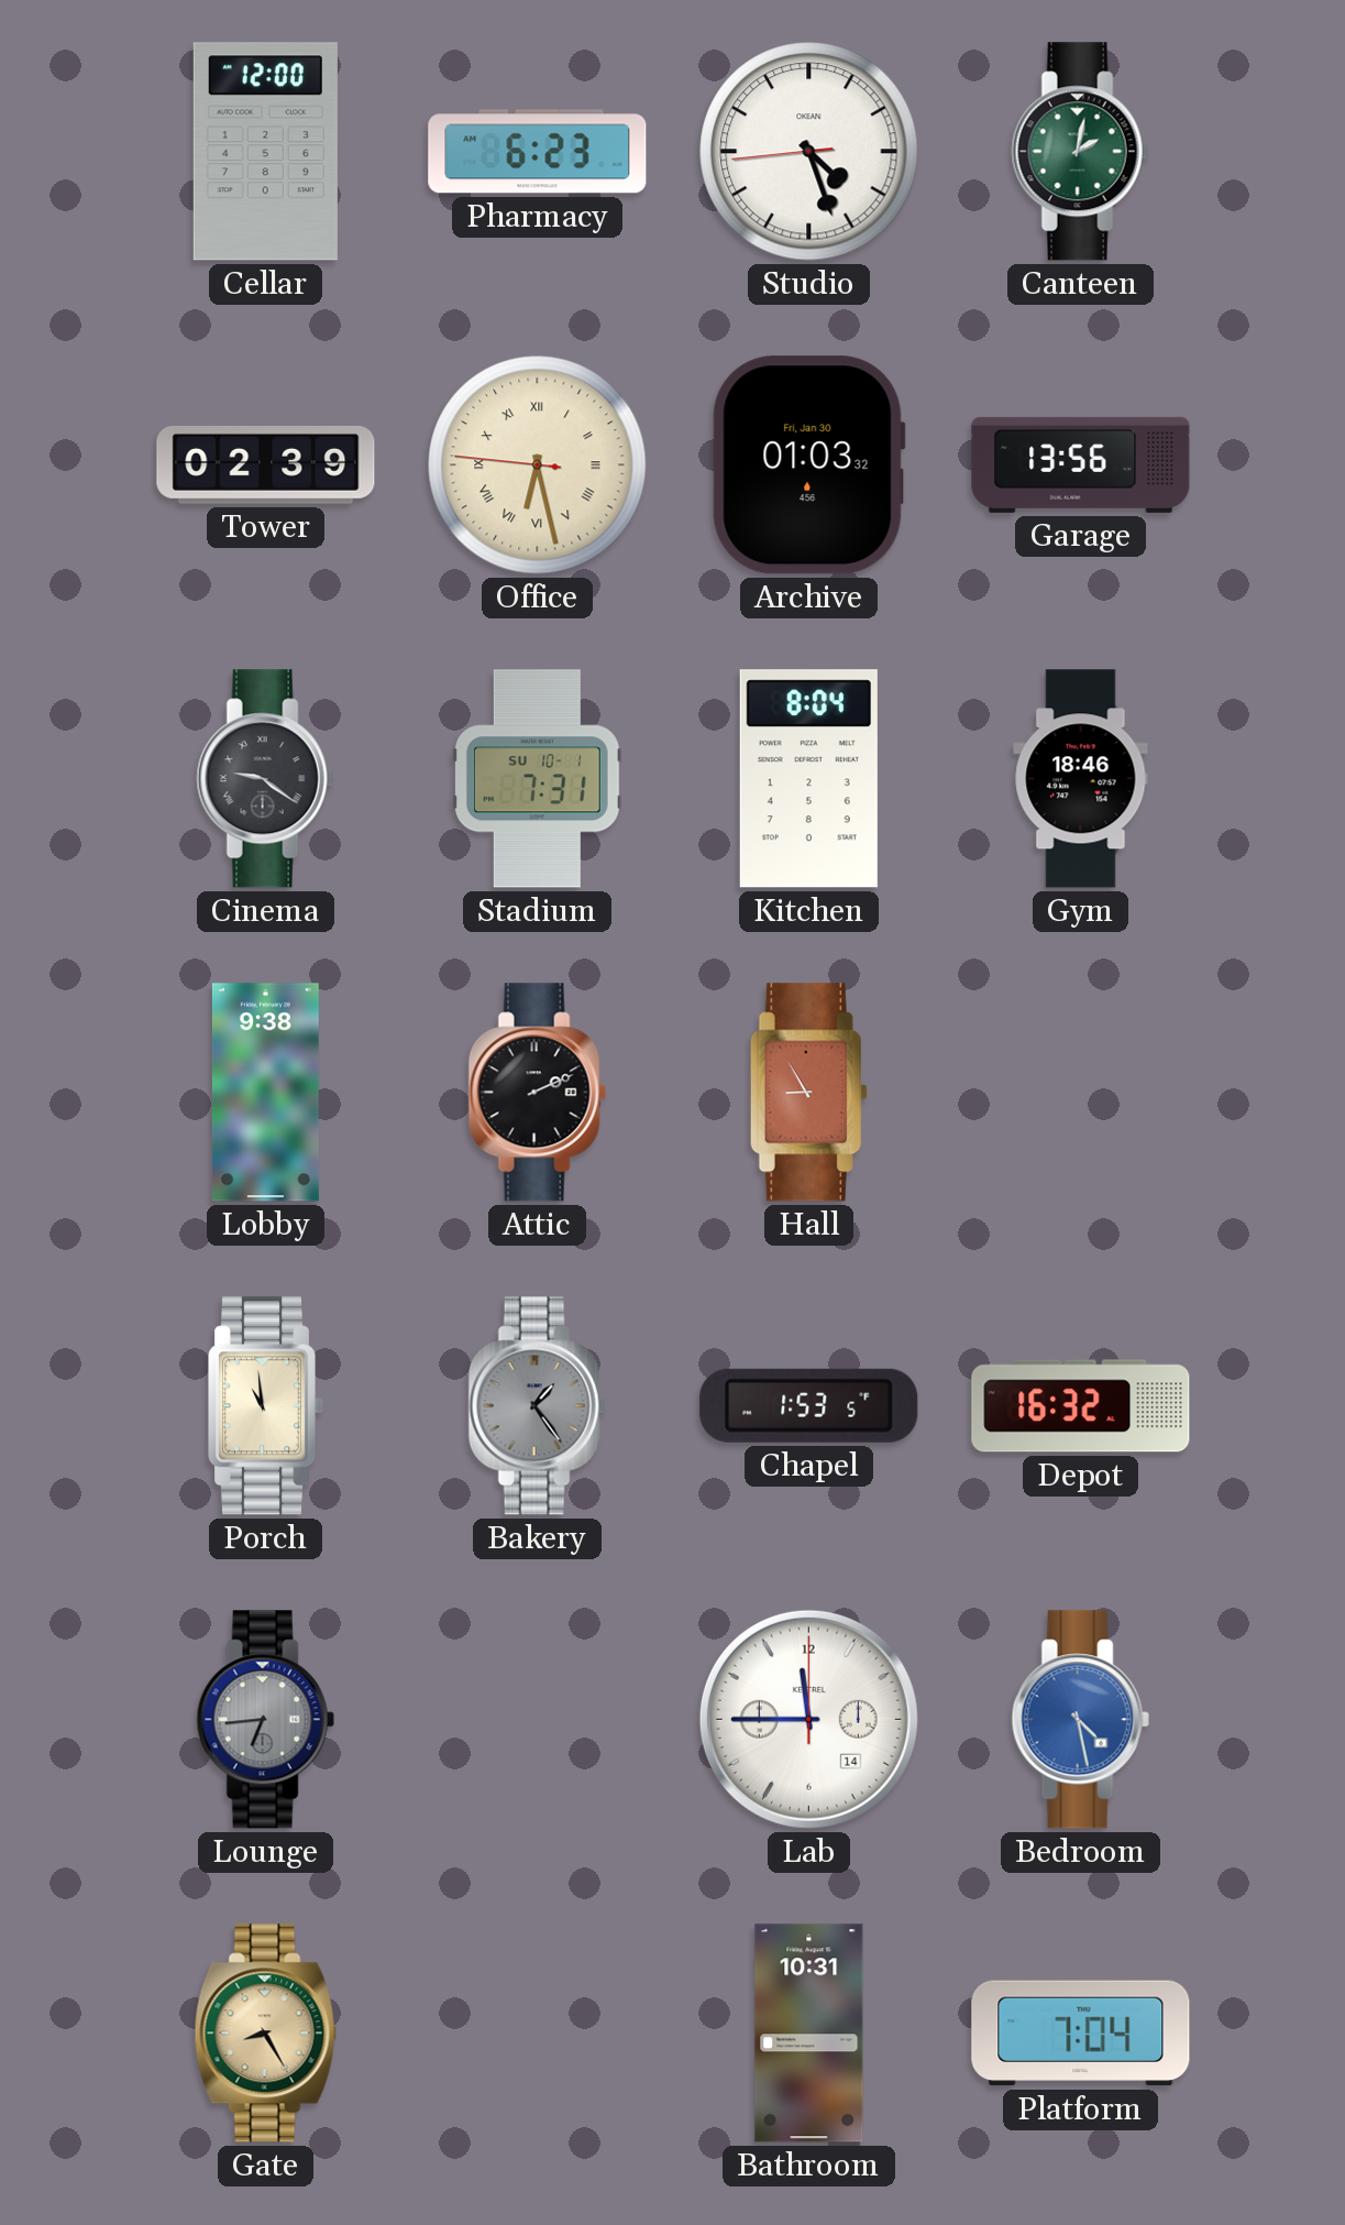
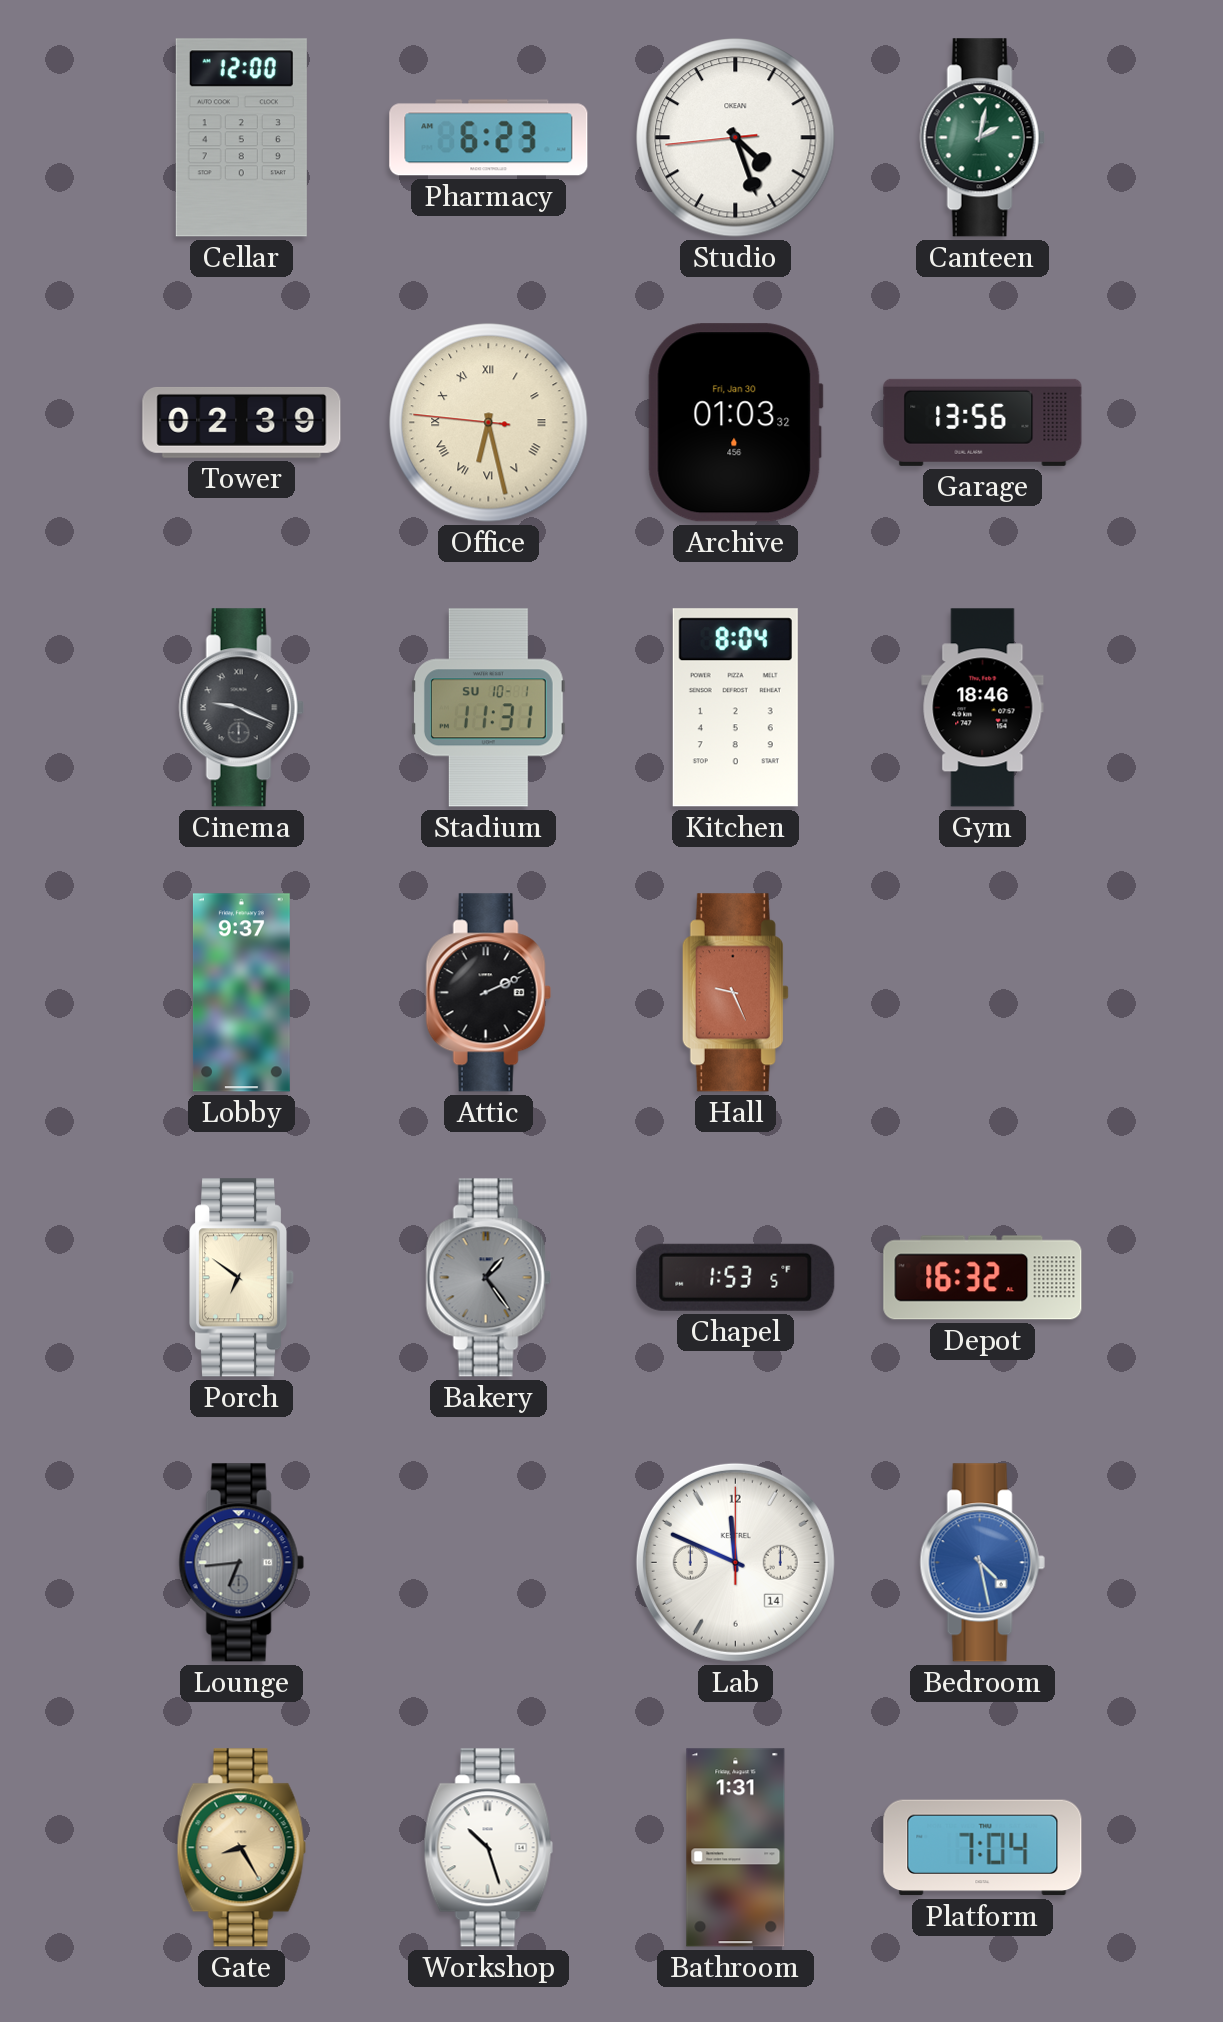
Cinema: 9:21 -> 9:19 (241, 708)
Stadium: 7:31 -> 11:31 (488, 708)
Lobby: 9:38 -> 9:37 (241, 993)
Hall: 8:55 -> 9:26 (735, 993)
Porch: 10:59 -> 6:51 (243, 1278)
Lab: 11:45 -> 11:49 (735, 1562)
Workshop: none -> 10:27 (488, 1848)
Bathroom: 10:31 -> 1:31 (736, 1848)
